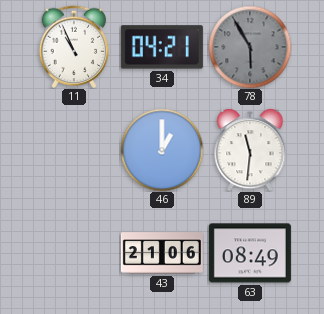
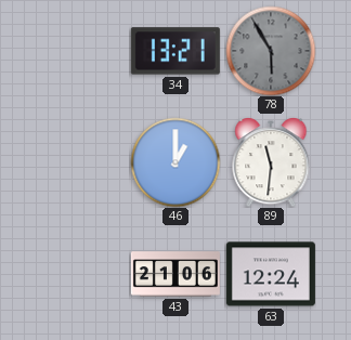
11: 10:56 -> none (74, 47)
34: 04:21 -> 13:21 (175, 51)
63: 08:49 -> 12:24 (271, 274)
